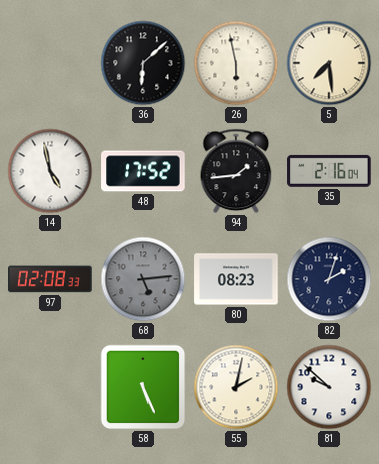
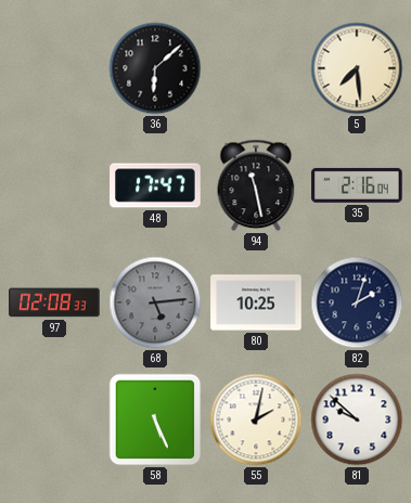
26: 5:58 -> none (236, 63)
14: 4:58 -> none (50, 171)
48: 17:52 -> 17:47 (155, 185)
94: 1:44 -> 11:28 (256, 185)
80: 08:23 -> 10:25 (256, 302)
